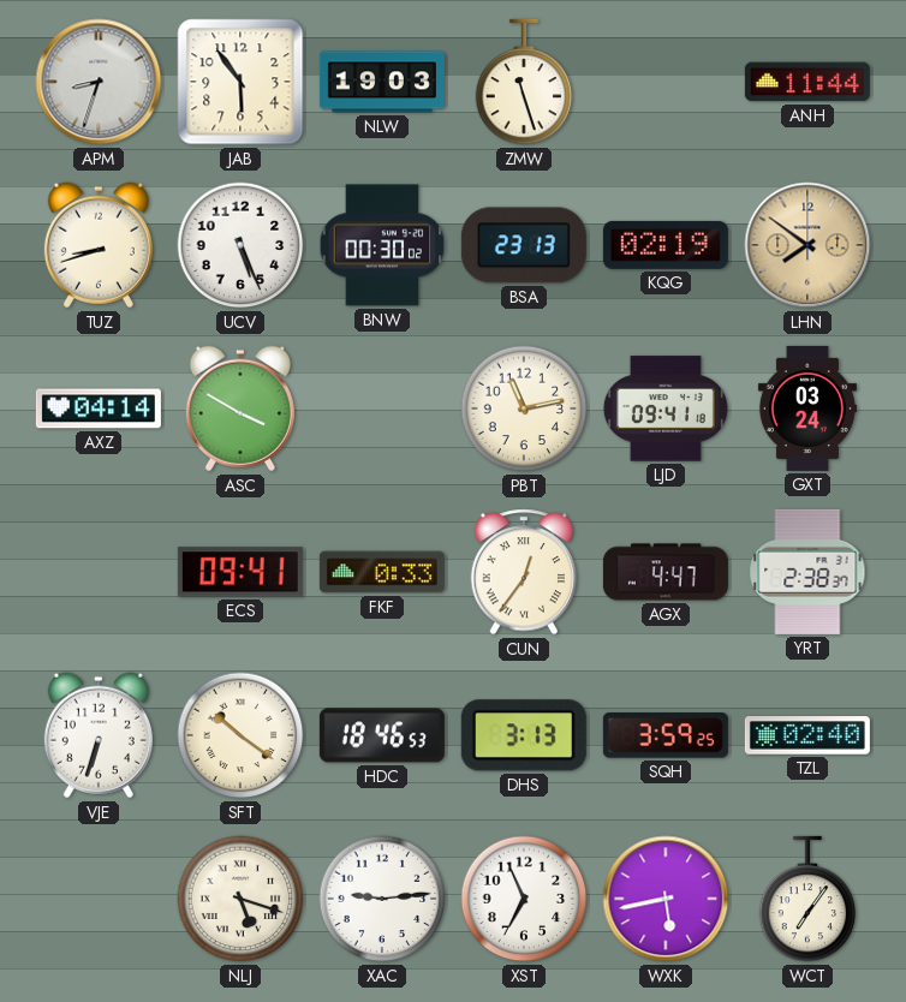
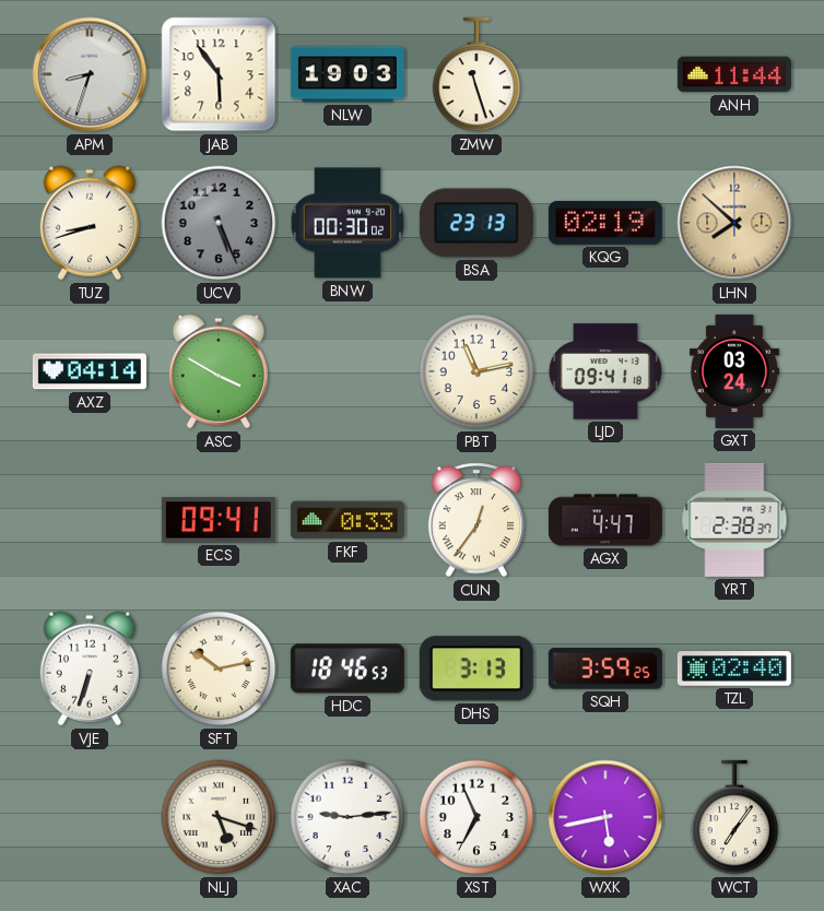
UCV dial: white -> grey (219, 223)
LHN: 7:51 -> 7:52 (734, 223)
SFT: 10:21 -> 10:13 (219, 669)
